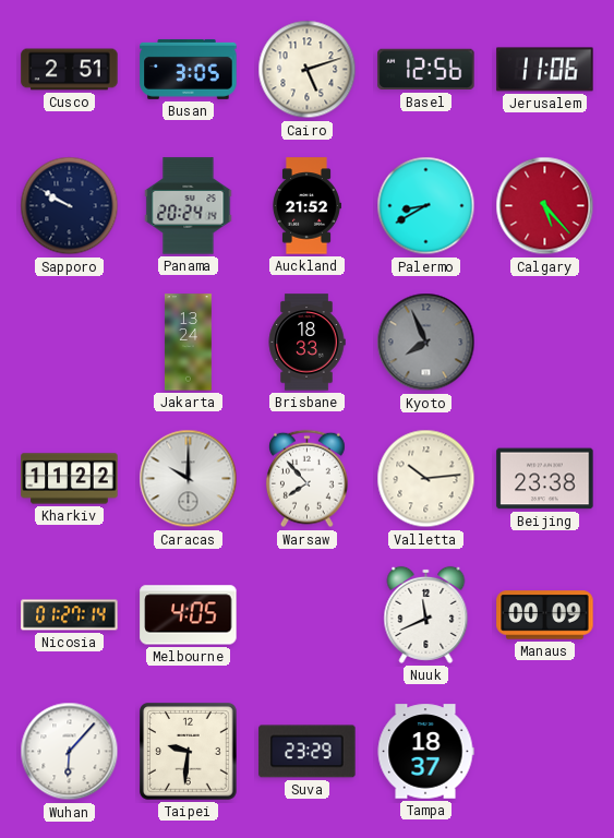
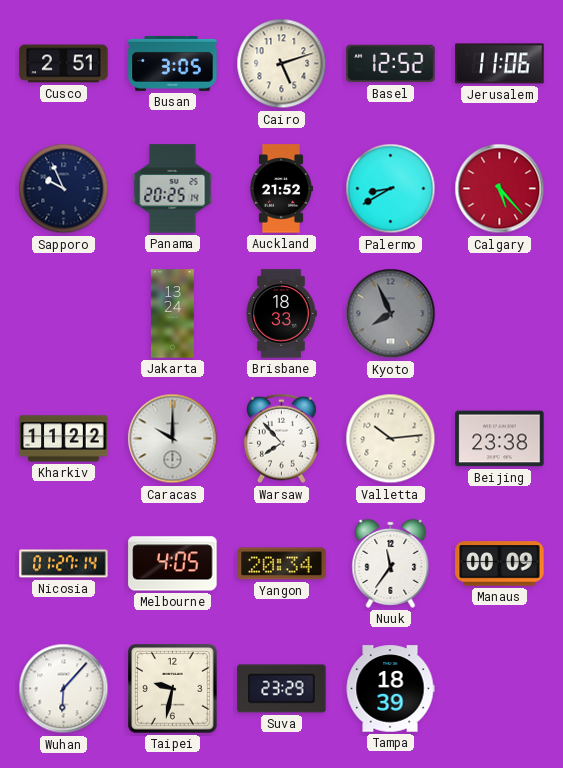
Basel: 12:56 -> 12:52 (391, 64)
Sapporo: 9:50 -> 9:56 (64, 189)
Panama: 20:24 -> 20:25 (173, 189)
Yangon: none -> 20:34 (282, 564)
Nuuk: 11:41 -> 11:36 (391, 563)
Taipei: 9:31 -> 9:32 (173, 689)
Tampa: 18:37 -> 18:39 (390, 689)
